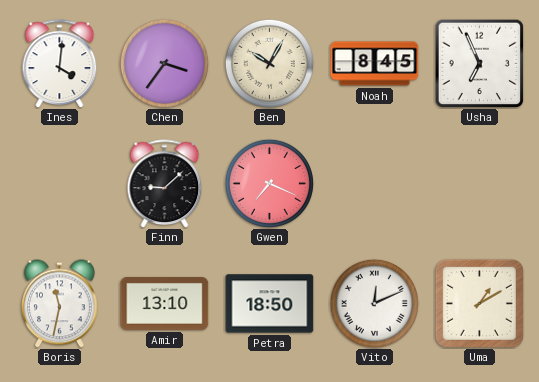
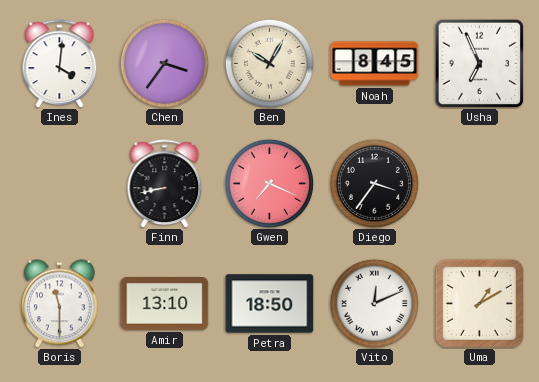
Finn: 9:08 -> 8:43 (165, 184)
Diego: none -> 3:36 (374, 183)
Boris: 11:32 -> 11:30 (60, 304)
